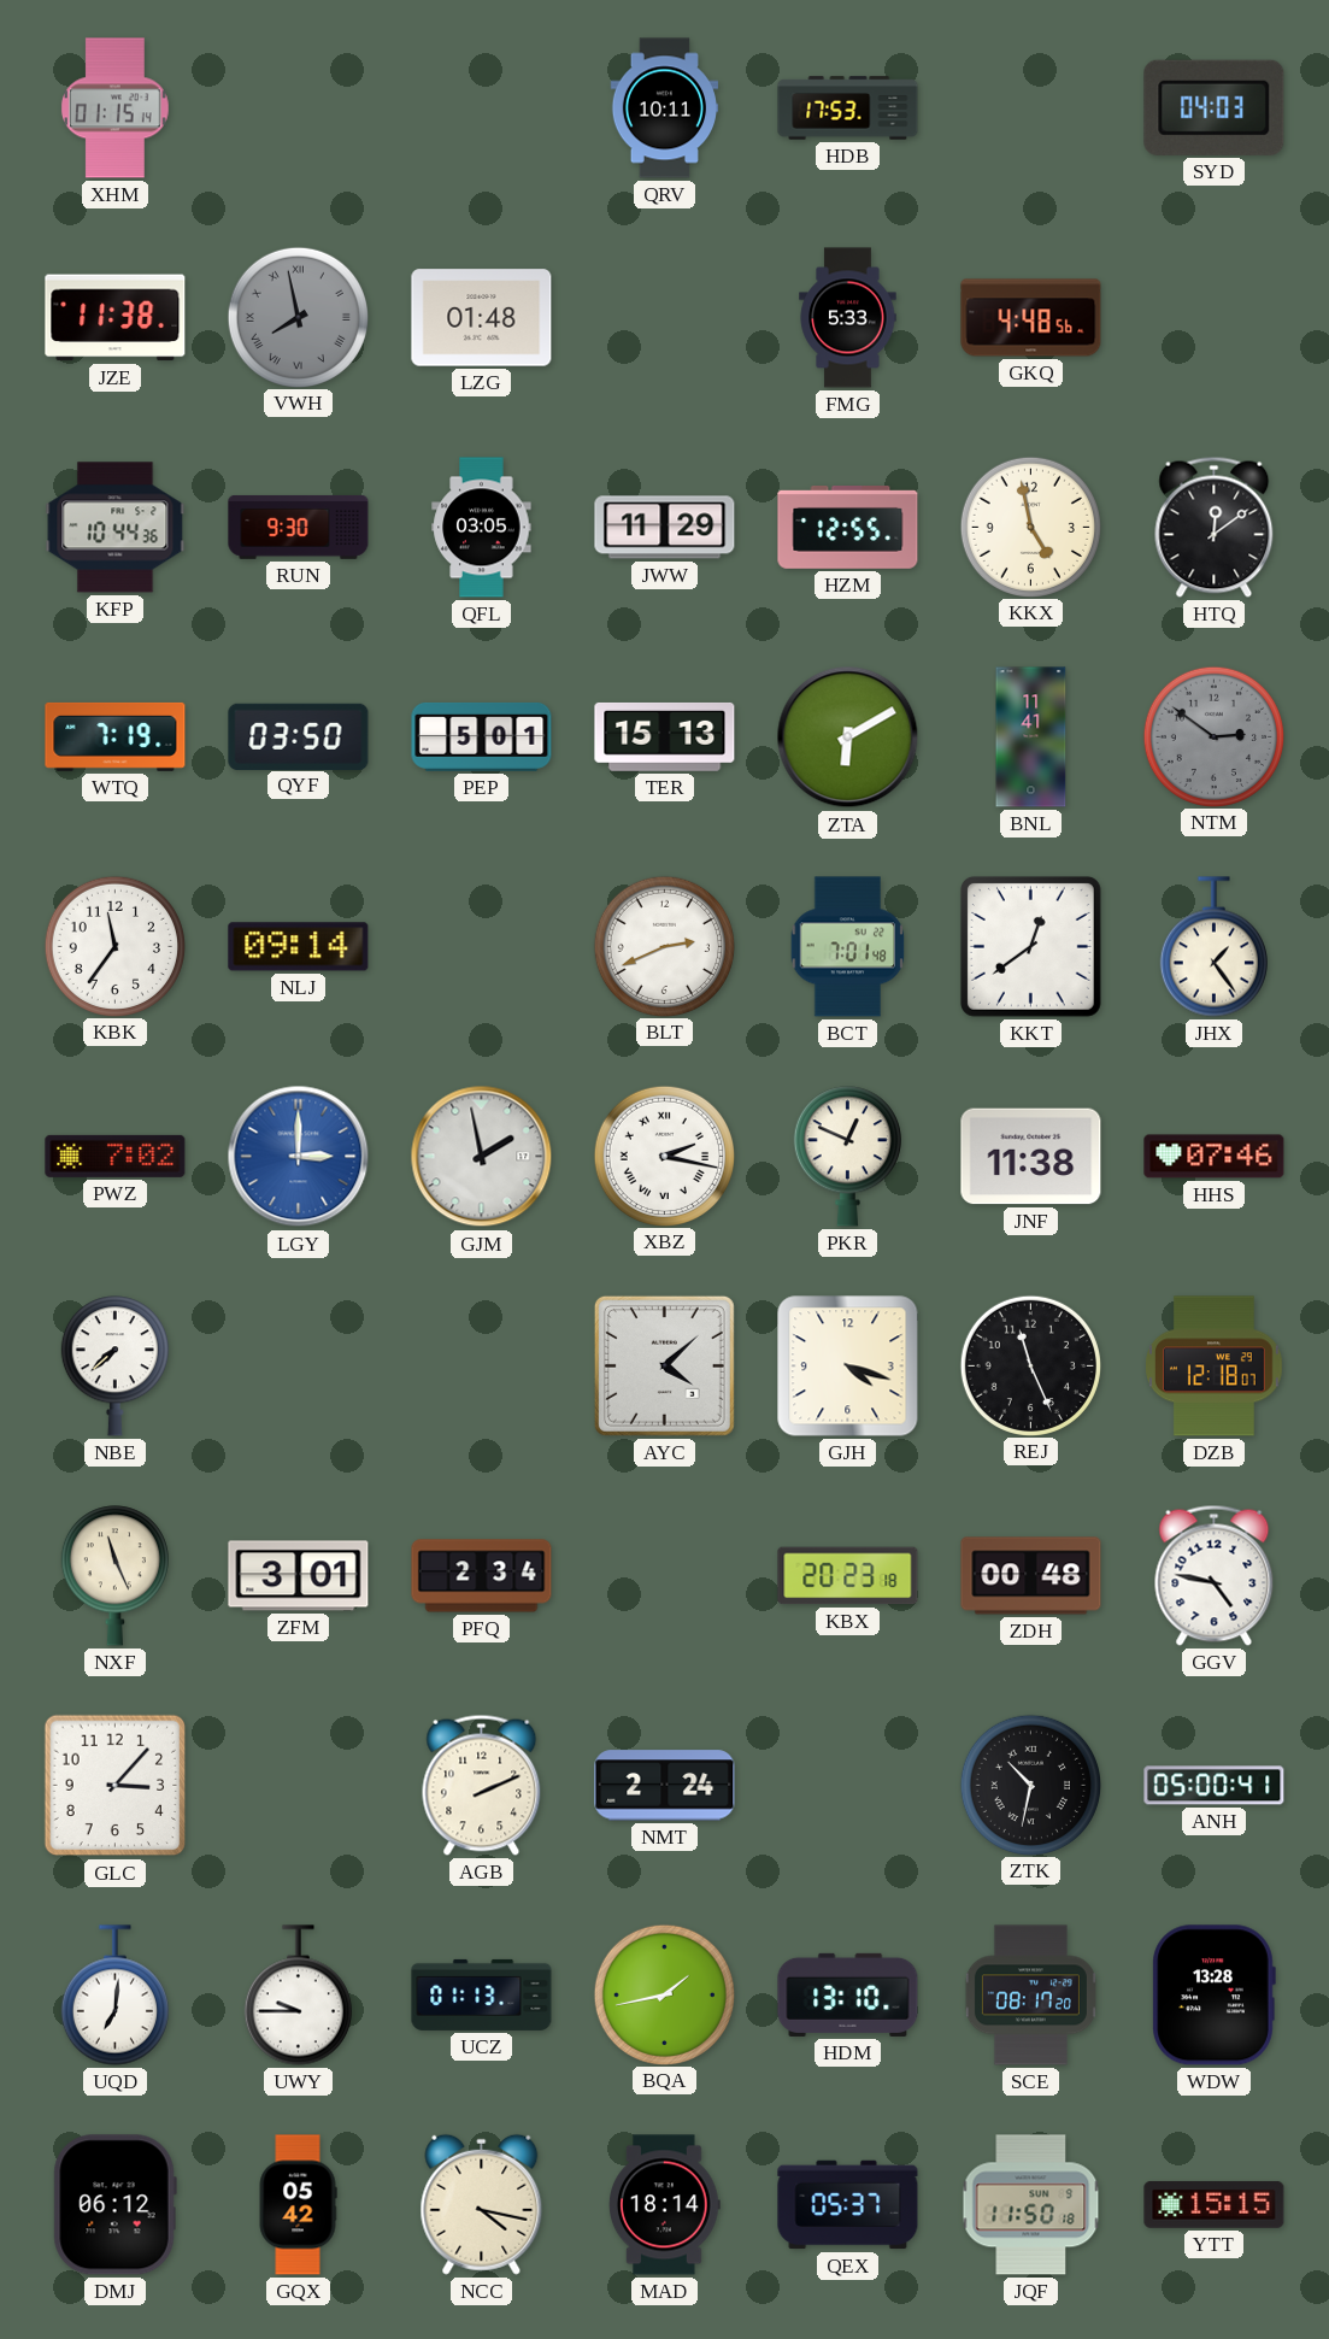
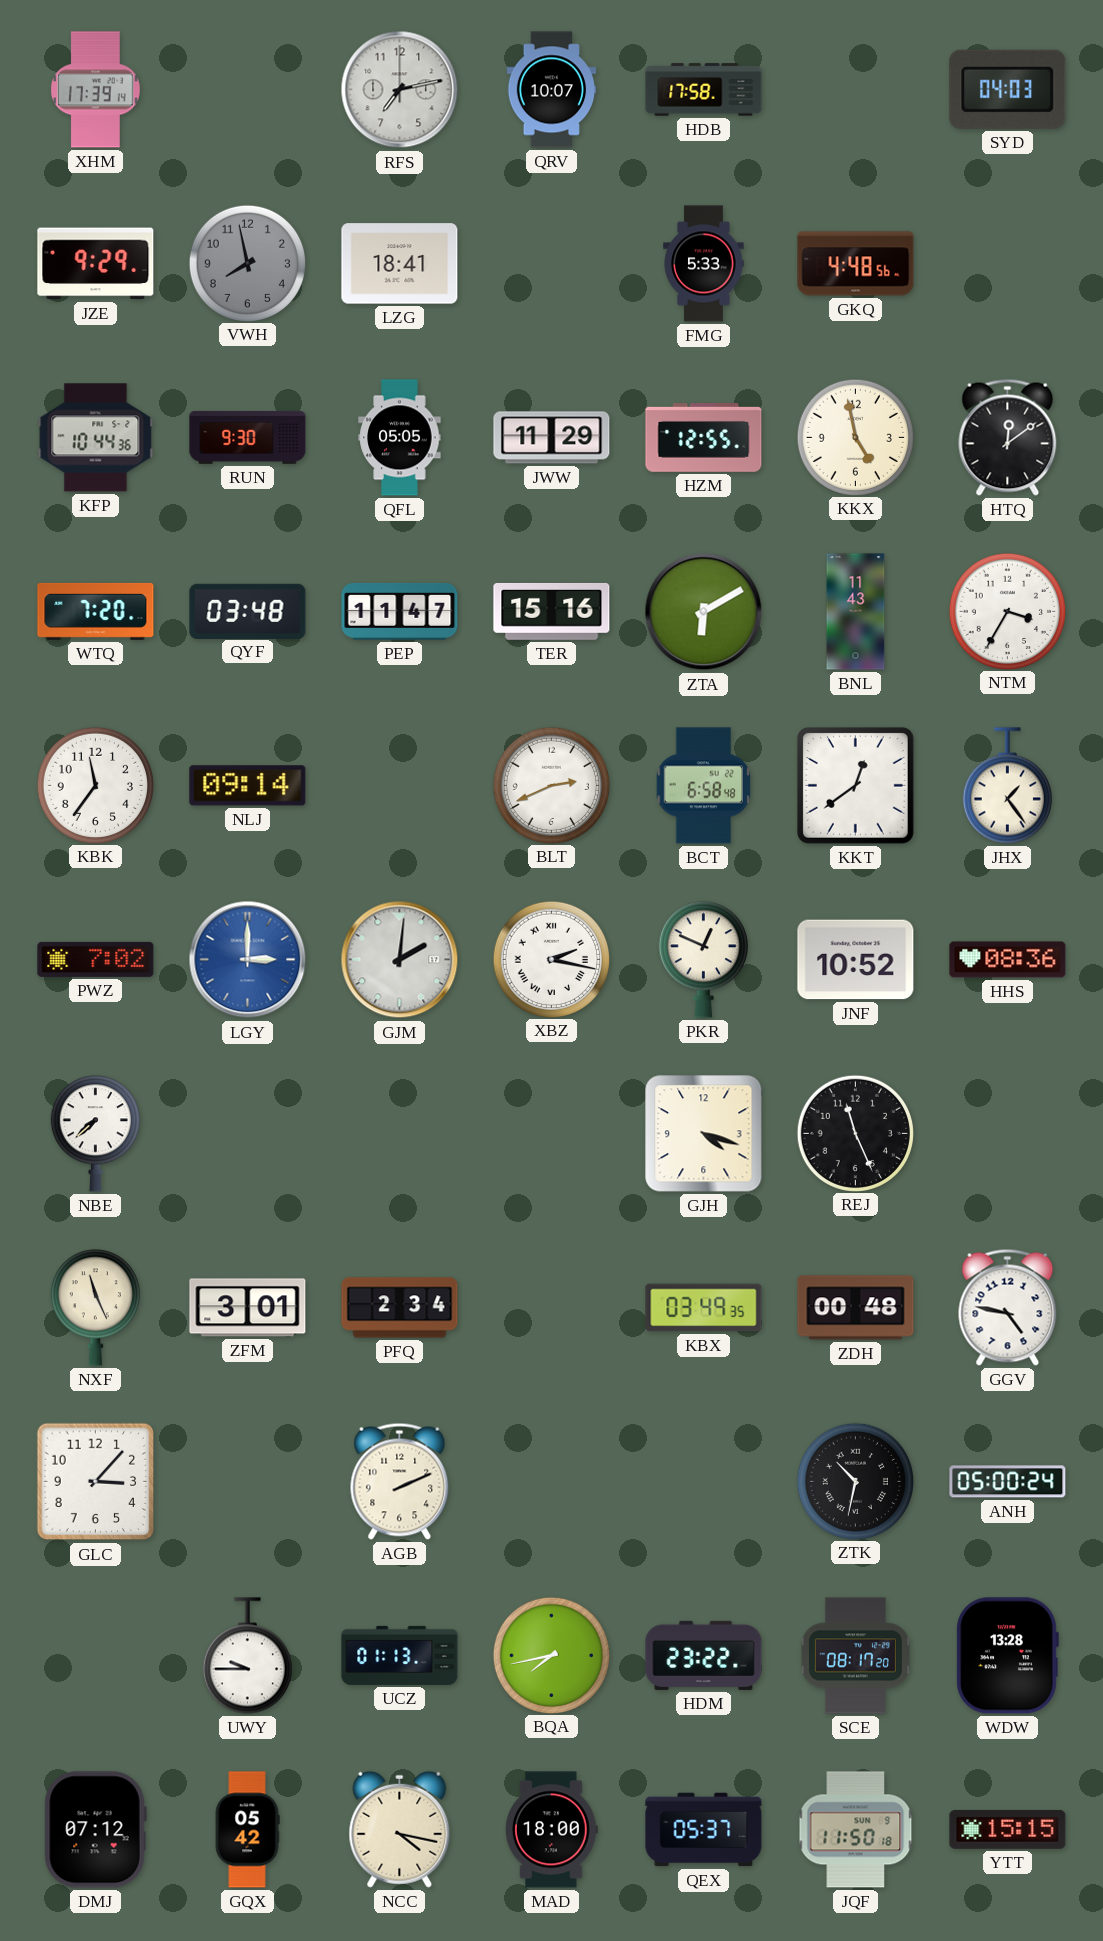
XHM: 01:15 -> 17:39 (96, 90)
RFS: none -> 7:13 (400, 90)
QRV: 10:11 -> 10:07 (552, 90)
HDB: 17:53 -> 17:58 (704, 90)
JZE: 11:38 -> 9:29 (96, 264)
VWH numerals: Roman -> Arabic (247, 263)
LZG: 01:48 -> 18:41 (400, 264)
QFL: 03:05 -> 05:05 (400, 438)
WTQ: 7:19 -> 7:20 (96, 611)
QYF: 03:50 -> 03:48 (248, 611)
PEP: 5:01 -> 11:47 (400, 612)
TER: 15:13 -> 15:16 (552, 611)
BNL: 11:41 -> 11:43 (856, 612)
NTM: 2:51 -> 3:35 (1007, 611)
NTM dial: grey -> white (1007, 611)
BCT: 7:01 -> 6:58 (704, 786)
GJM: 1:58 -> 2:01 (400, 960)
JNF: 11:38 -> 10:52 (856, 960)
HHS: 07:46 -> 08:36 (1008, 960)
AYC: 4:08 -> none (664, 1365)
DZB: 12:18 -> none (1215, 1367)
KBX: 20:23 -> 03:49 (704, 1308)
NMT: 2:24 -> none (665, 1786)
ANH: 05:00:41 -> 05:00:24 (1008, 1482)
UQD: 7:01 -> none (114, 1996)
BQA: 1:43 -> 7:43 (551, 1655)
HDM: 13:10 -> 23:22 (704, 1655)
DMJ: 06:12 -> 07:12 (95, 1830)
MAD: 18:14 -> 18:00 (552, 1830)
